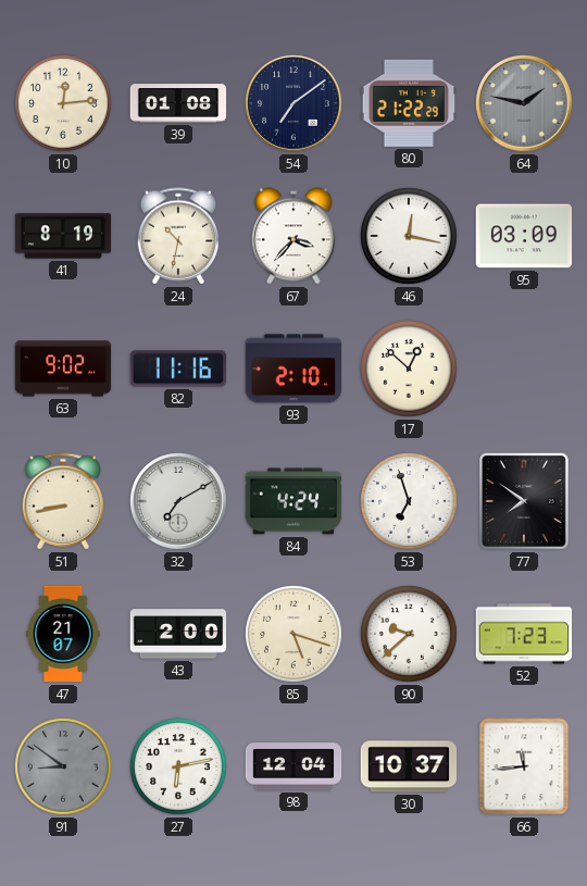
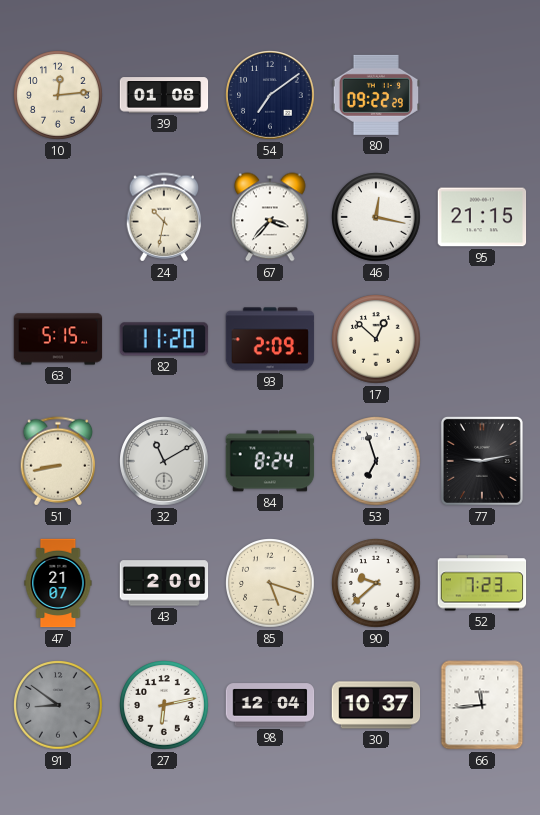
80: 21:22 -> 09:22 (376, 95)
64: 1:47 -> none (524, 103)
41: 8:19 -> none (63, 236)
95: 03:09 -> 21:15 (482, 217)
63: 9:02 -> 5:15 (58, 339)
82: 11:16 -> 11:20 (164, 339)
93: 2:10 -> 2:09 (270, 339)
32: 7:10 -> 11:10 (164, 461)
84: 4:24 -> 8:24 (270, 461)
77: 7:51 -> 9:13 (482, 461)
